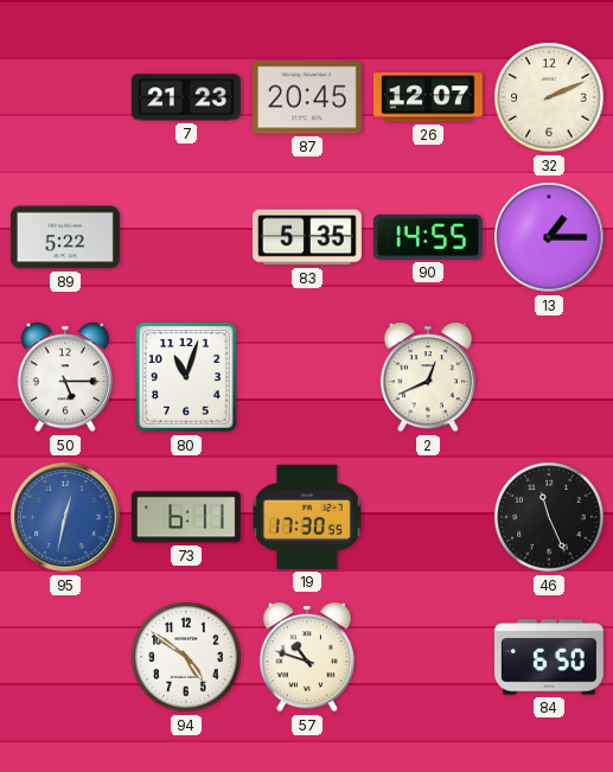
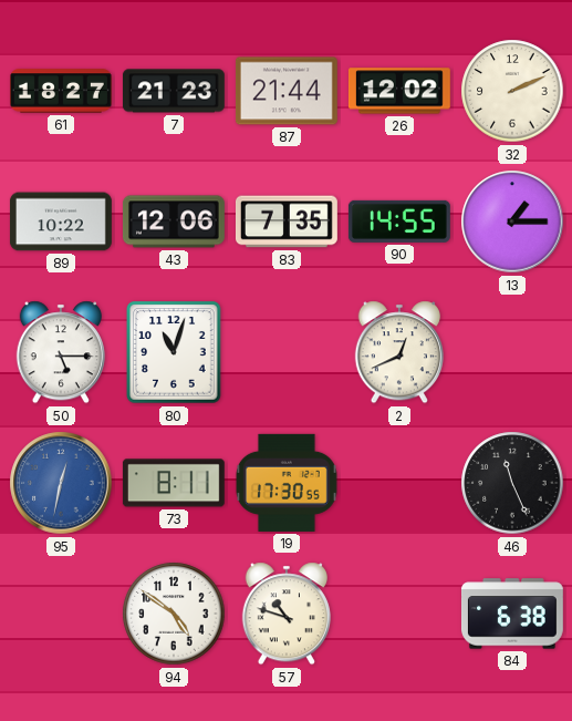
61: none -> 18:27 (62, 91)
87: 20:45 -> 21:44 (287, 91)
26: 12:07 -> 12:02 (399, 91)
89: 5:22 -> 10:22 (61, 222)
43: none -> 12:06 (174, 222)
83: 5:35 -> 7:35 (287, 222)
73: 6:11 -> 8:11 (174, 483)
84: 6:50 -> 6:38 (512, 614)
